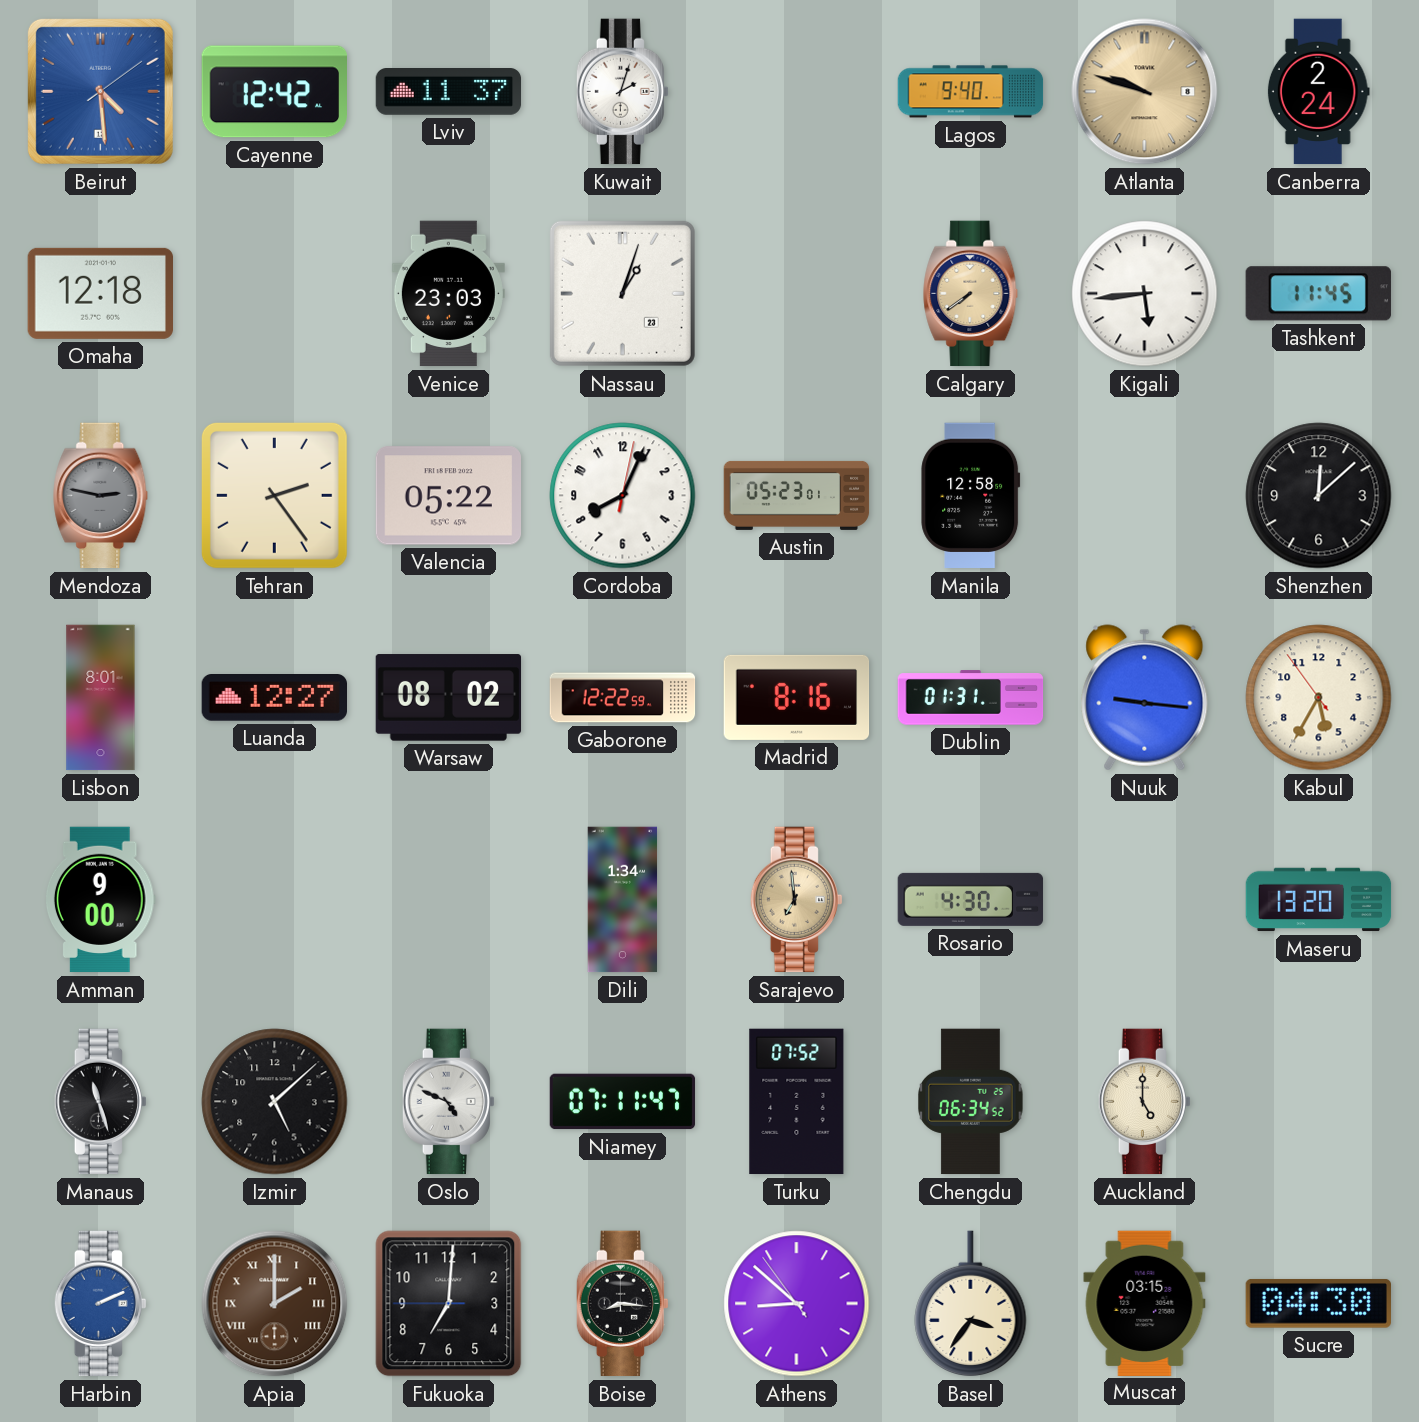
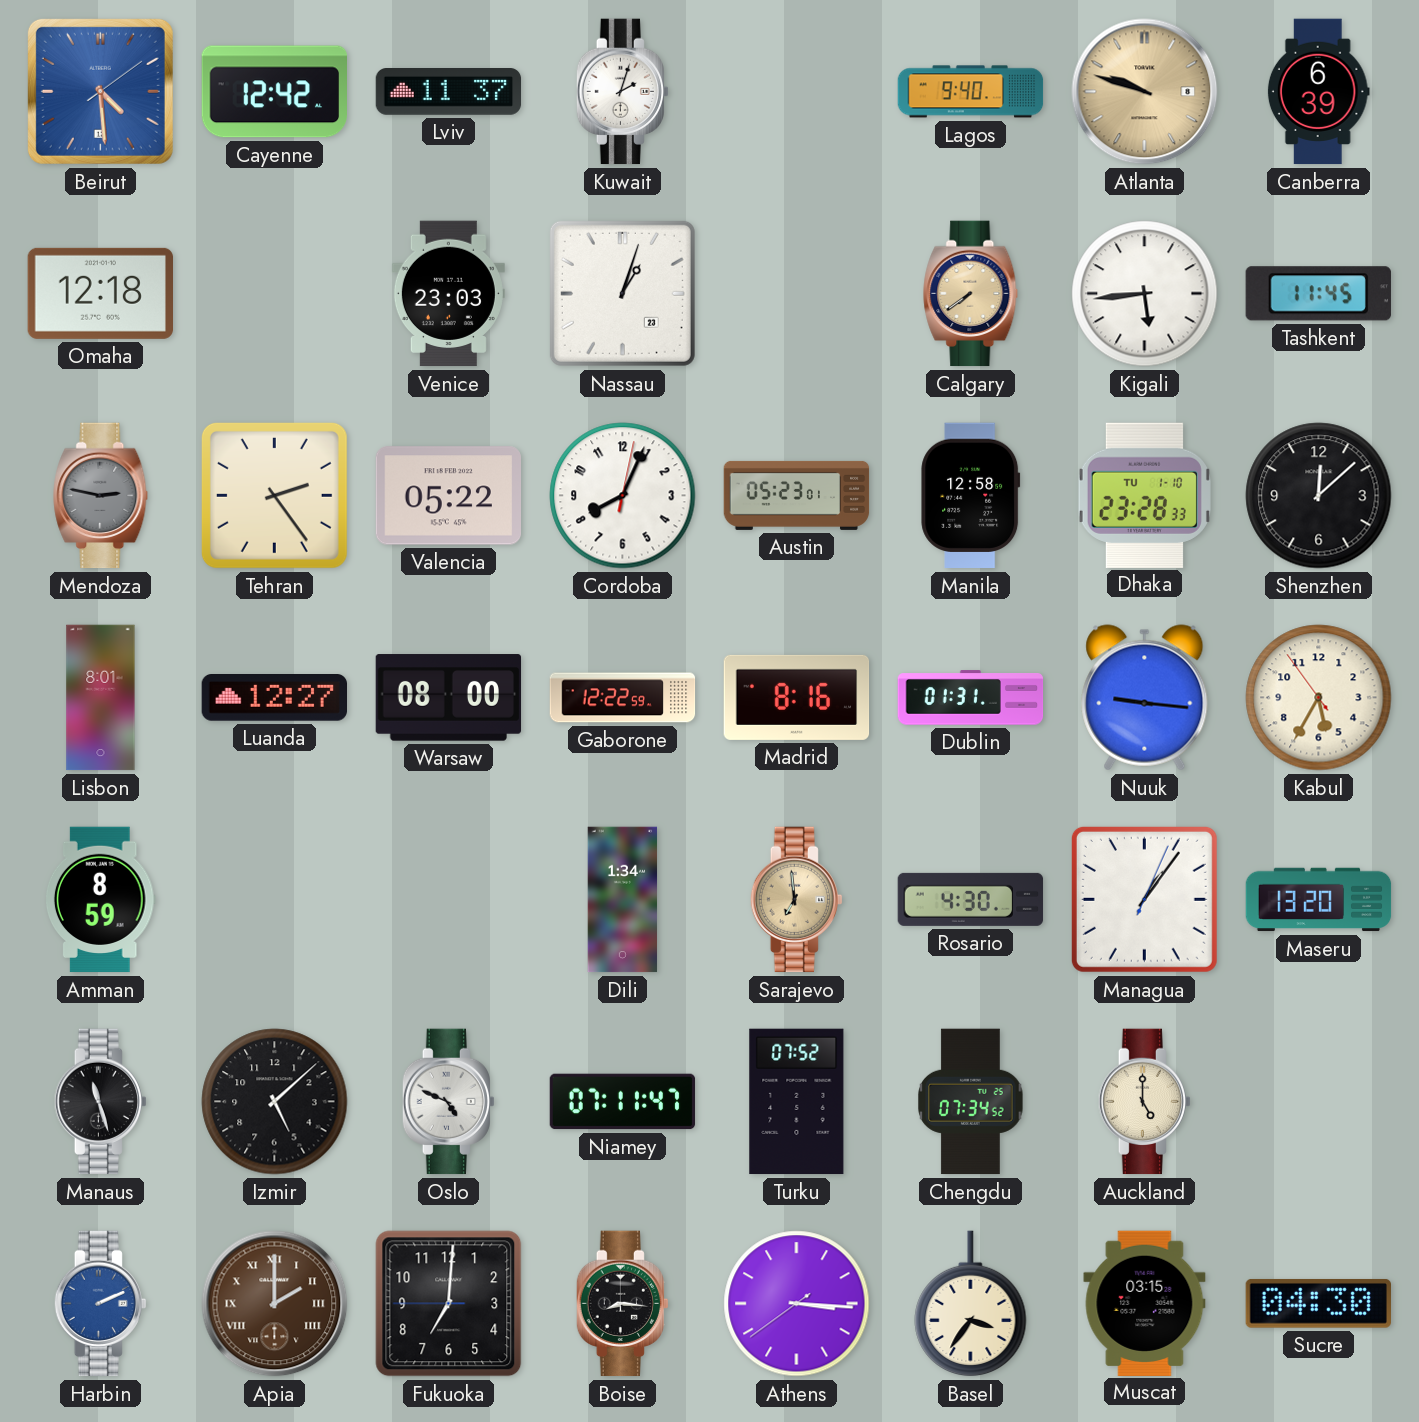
Canberra: 2:24 -> 6:39 (1318, 92)
Dhaka: none -> 23:28 (1144, 495)
Warsaw: 08:02 -> 08:00 (449, 698)
Amman: 9:00 -> 8:59 (100, 900)
Managua: none -> 1:06 (1144, 899)
Chengdu: 06:34 -> 07:34 (971, 1102)
Athens: 8:51 -> 3:15 (797, 1304)
